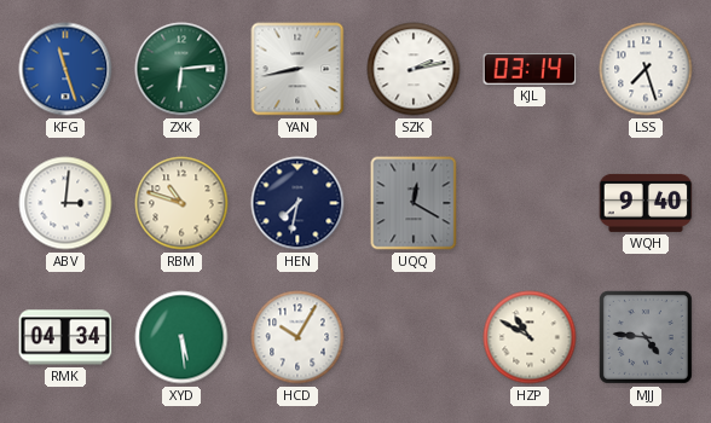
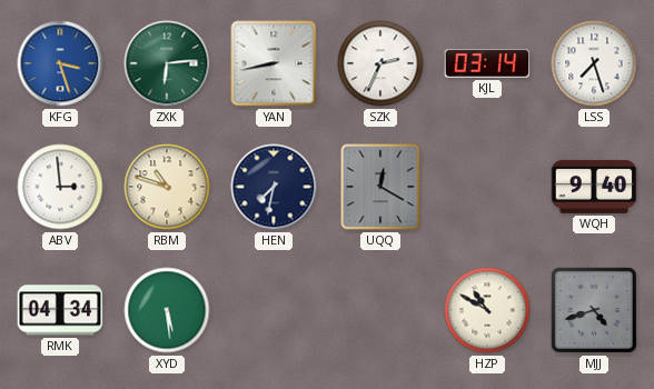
KFG: 11:27 -> 3:27 (60, 63)
SZK: 2:13 -> 2:34 (380, 63)
ABV: 3:01 -> 2:59 (60, 187)
HCD: 10:05 -> none (297, 337)
MJJ: 4:46 -> 4:42 (594, 310)
